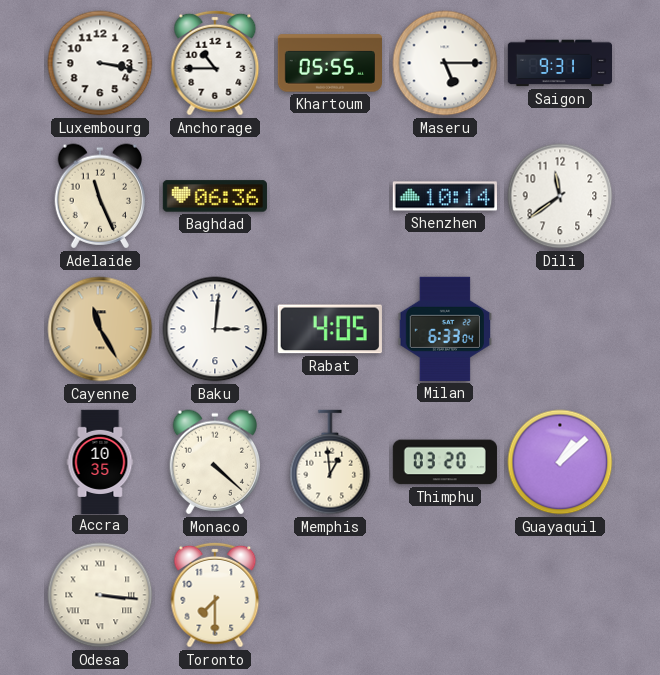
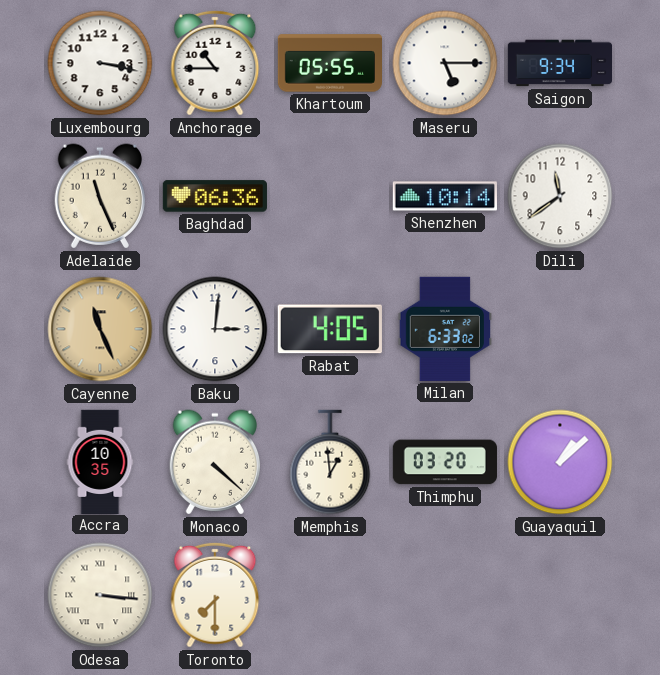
Saigon: 9:31 -> 9:34 (559, 63)
Cayenne: 11:25 -> 11:26 (100, 329)
Milan: 6:33:04 -> 6:33:02 (444, 329)
